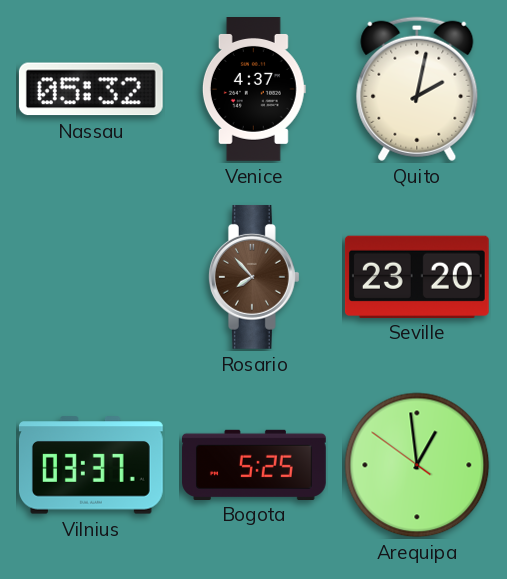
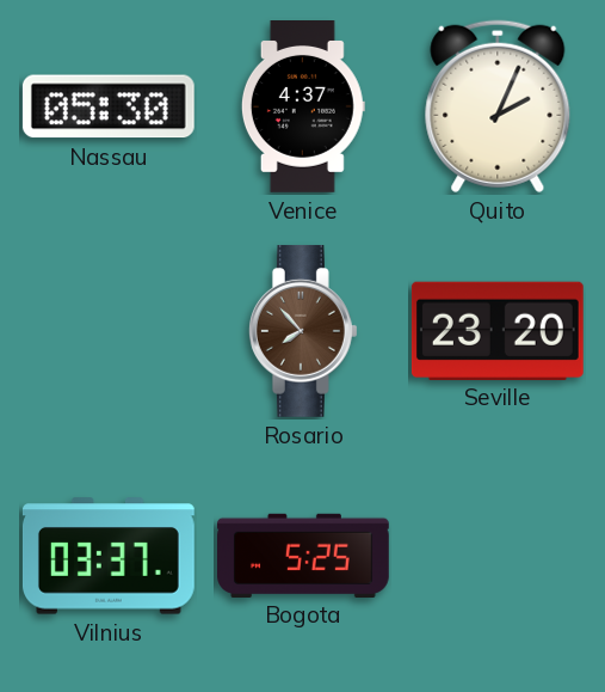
Nassau: 05:32 -> 05:30 (109, 106)
Quito: 2:02 -> 2:04 (498, 106)
Arequipa: 12:58 -> none (417, 465)
